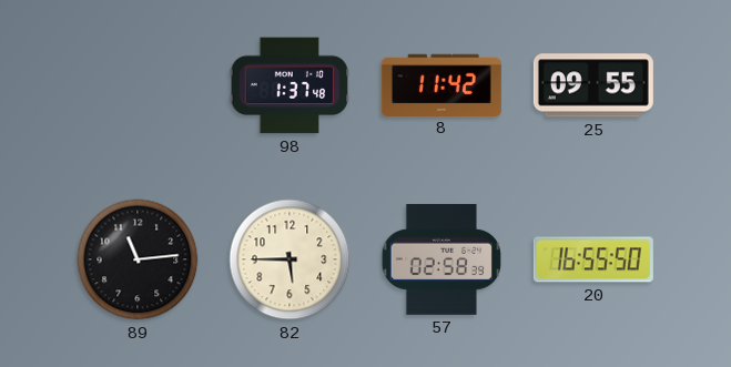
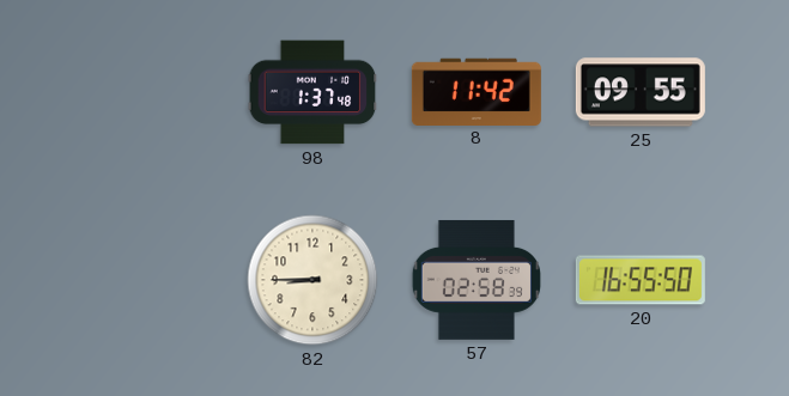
89: 11:14 -> none (138, 259)
82: 5:45 -> 8:45 (312, 280)
